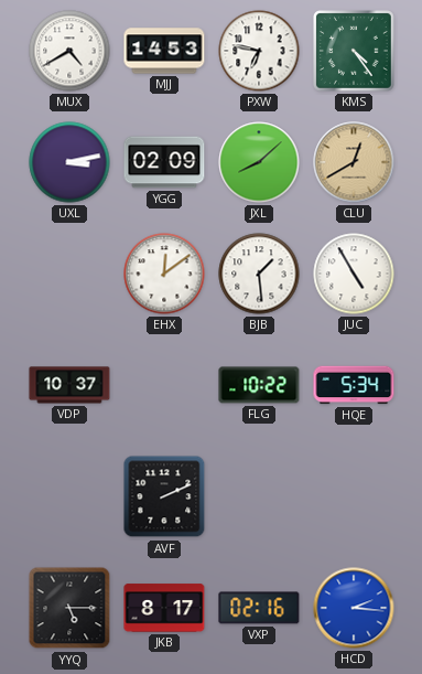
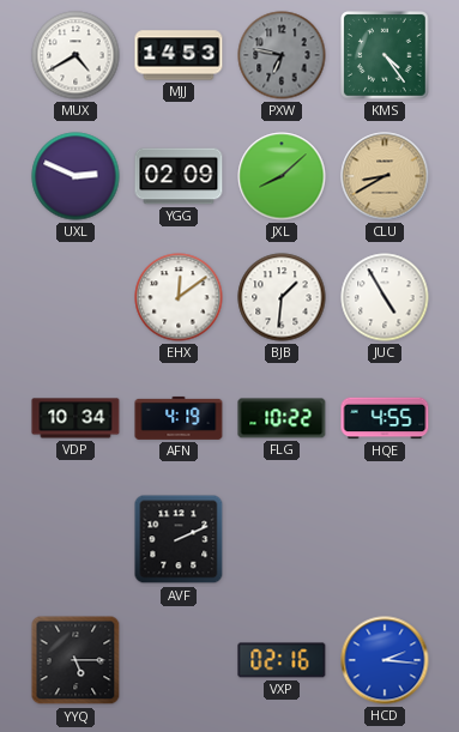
PXW dial: white -> grey (282, 55)
UXL: 3:13 -> 2:49 (76, 176)
CLU: 12:40 -> 8:40 (385, 176)
BJB: 1:29 -> 1:31 (282, 297)
VDP: 10:37 -> 10:34 (76, 418)
AFN: none -> 4:19 (179, 418)
HQE: 5:34 -> 4:55 (385, 418)
JKB: 8:17 -> none (164, 608)
